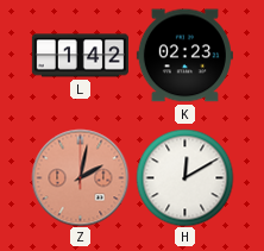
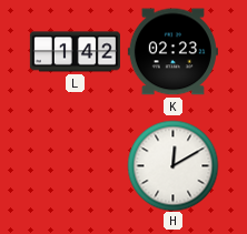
Z: 2:02 -> none (80, 177)
